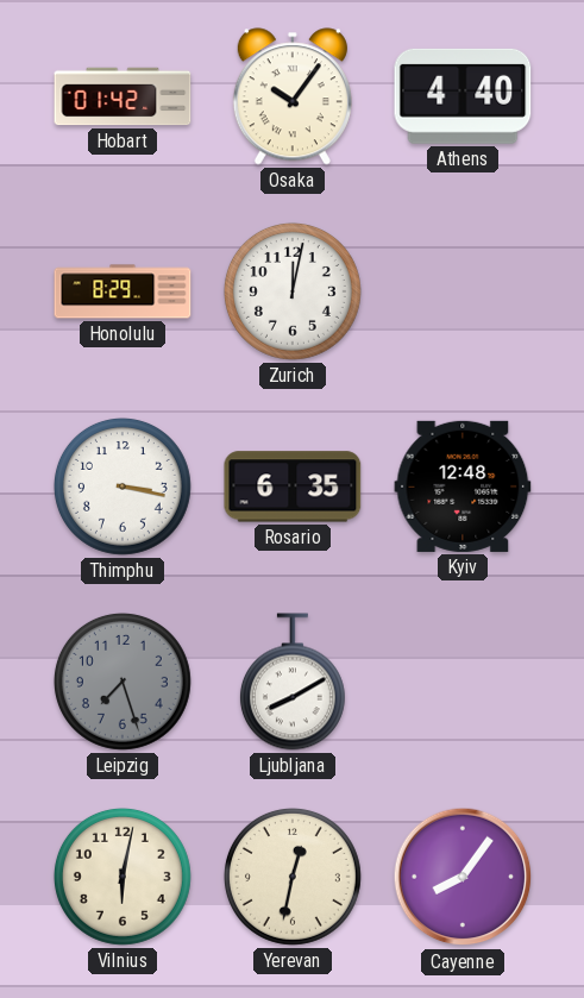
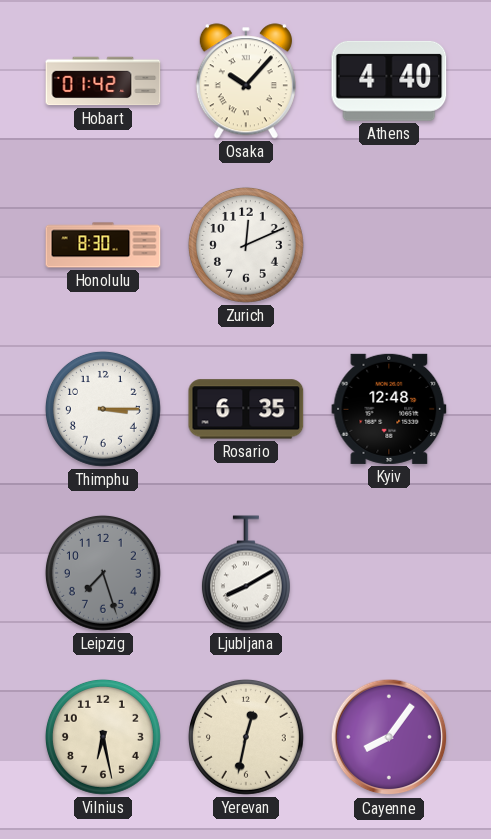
Osaka: 10:06 -> 10:07 (246, 81)
Honolulu: 8:29 -> 8:30 (103, 245)
Zurich: 12:02 -> 12:11 (246, 245)
Thimphu: 3:17 -> 3:15 (103, 409)
Vilnius: 6:02 -> 6:28 (103, 737)
